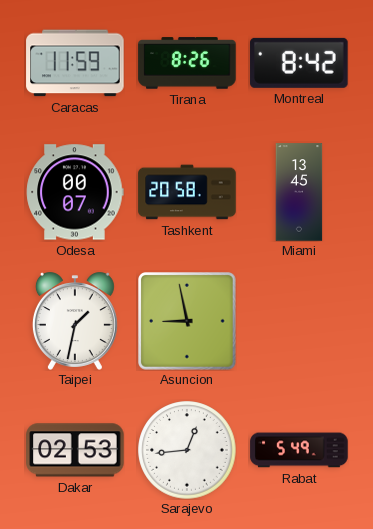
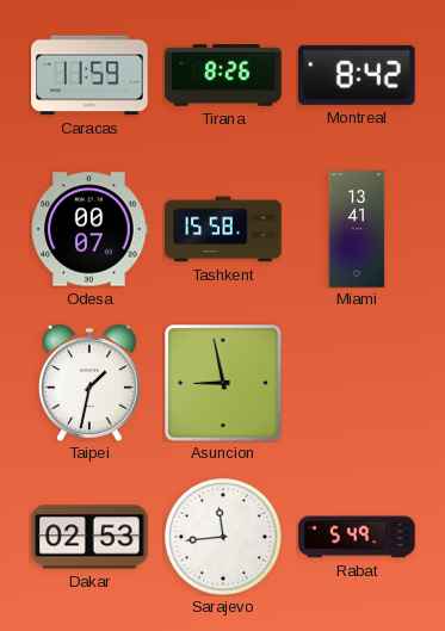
Tashkent: 20:58 -> 15:58 (223, 229)
Miami: 13:45 -> 13:41 (357, 229)
Sarajevo: 12:44 -> 11:44 (223, 537)
